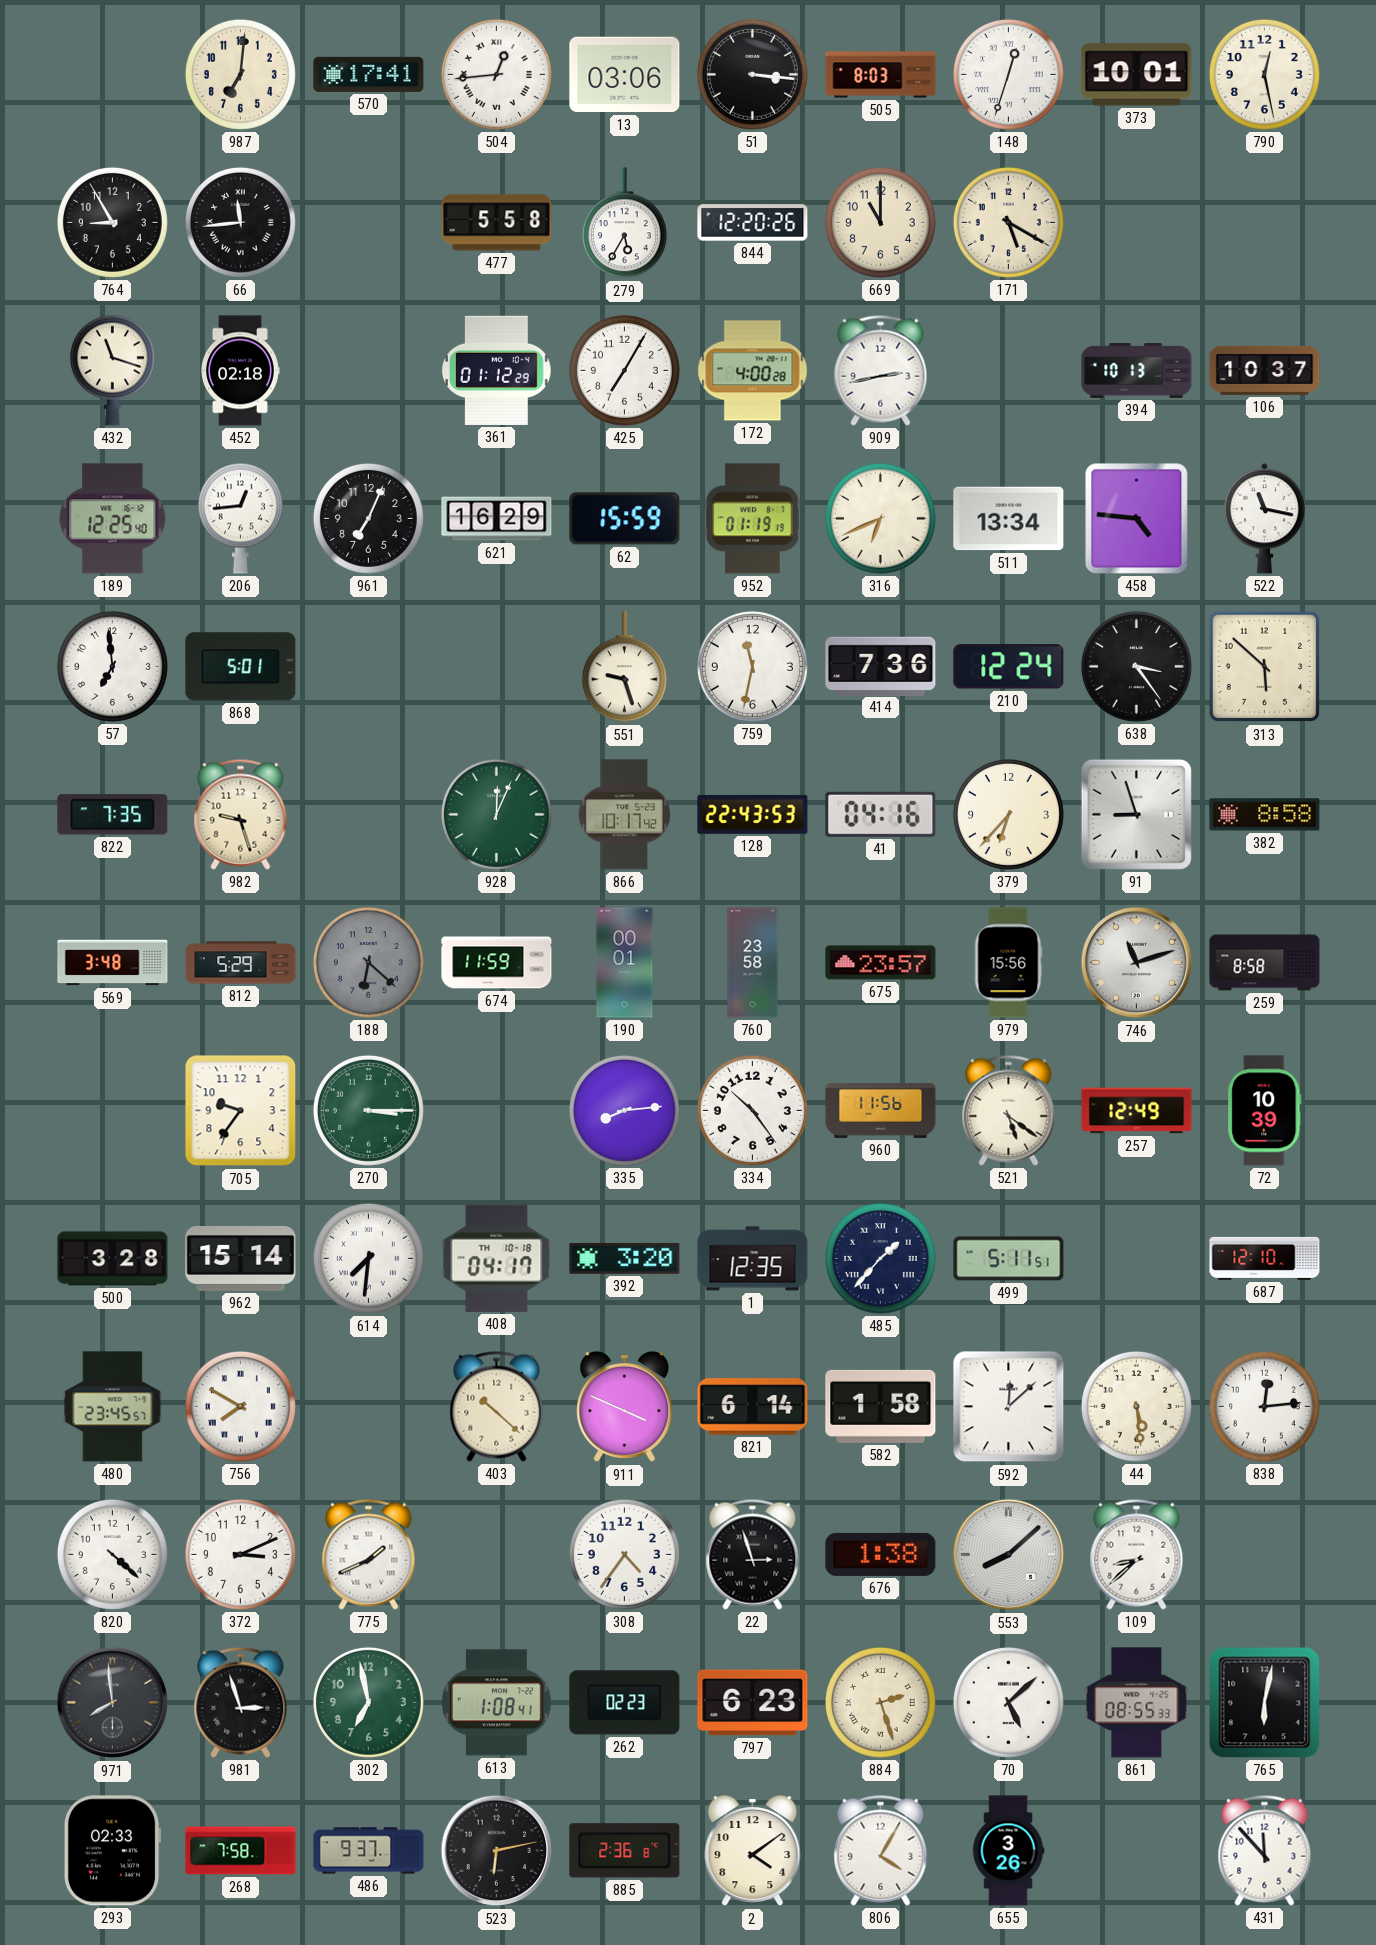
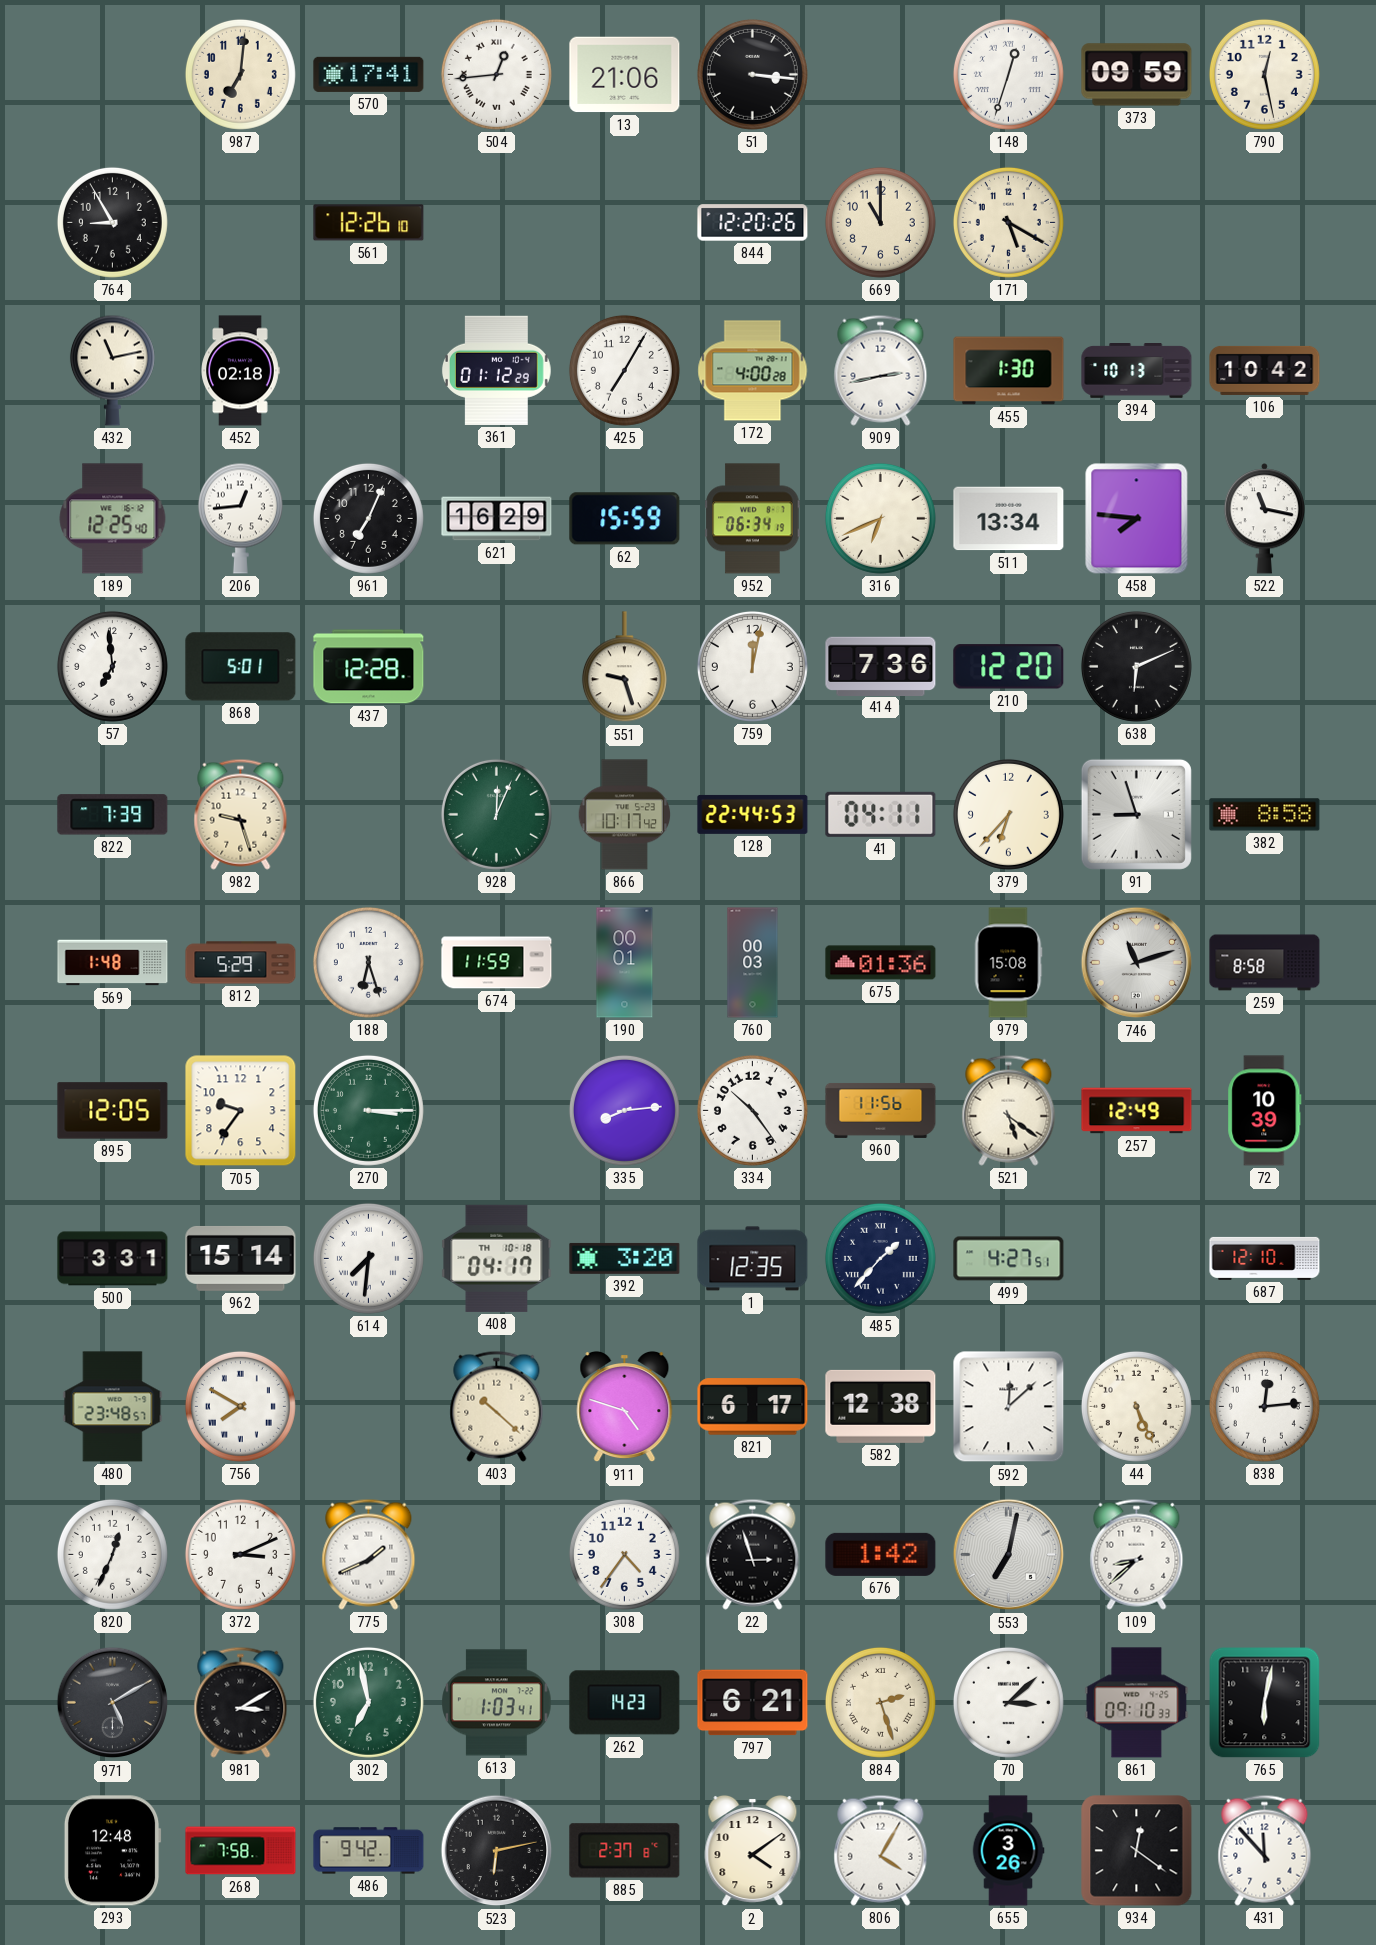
13: 03:06 -> 21:06 (625, 75)
505: 8:03 -> none (881, 75)
373: 10:01 -> 09:59 (1137, 75)
66: 11:44 -> none (240, 222)
561: none -> 12:26 (369, 223)
477: 5:58 -> none (497, 223)
279: 5:35 -> none (624, 223)
432: 11:18 -> 11:13 (112, 370)
455: none -> 1:30 (1009, 371)
106: 10:37 -> 10:42 (1265, 370)
952: 01:19 -> 06:34 (753, 519)
458: 4:46 -> 7:46 (1137, 519)
437: none -> 12:28 (369, 667)
759: 11:32 -> 12:02 (752, 666)
210: 12:24 -> 12:20 (1009, 667)
638: 3:24 -> 6:11 (1136, 666)
313: 5:52 -> none (1265, 667)
822: 7:35 -> 7:39 (113, 815)
128: 22:43 -> 22:44 (753, 814)
41: 04:16 -> 04:11 (881, 814)
569: 3:48 -> 1:48 (113, 963)
188: 6:22 -> 6:27 (368, 962)
188 dial: grey -> white (368, 962)
760: 23:58 -> 00:03 (753, 963)
675: 23:57 -> 01:36 (881, 963)
979: 15:56 -> 15:08 (1008, 963)
895: none -> 12:05 (113, 1111)
500: 3:28 -> 3:31 (113, 1259)
499: 5:11 -> 4:27 (1009, 1259)
480: 23:45 -> 23:48 (113, 1407)
911: 3:49 -> 4:48 (625, 1407)
821: 6:14 -> 6:17 (753, 1407)
582: 1:58 -> 12:38 (881, 1406)
44: 5:29 -> 5:26 (1136, 1406)
820: 4:22 -> 12:34 (112, 1554)
676: 1:38 -> 1:42 (881, 1554)
553: 8:08 -> 7:02 (1009, 1555)
971: 7:59 -> 5:10 (113, 1703)
981: 2:57 -> 3:10 (241, 1702)
613: 1:08 -> 1:03 (497, 1703)
262: 02:23 -> 14:23 (625, 1703)
797: 6:23 -> 6:21 (753, 1703)
70: 5:08 -> 3:08 (1008, 1702)
861: 08:55 -> 09:10 (1137, 1703)
293: 02:33 -> 12:48 (112, 1851)
486: 9:37 -> 9:42 (369, 1851)
885: 2:36 -> 2:37 (625, 1851)
934: none -> 12:21 (1137, 1851)
